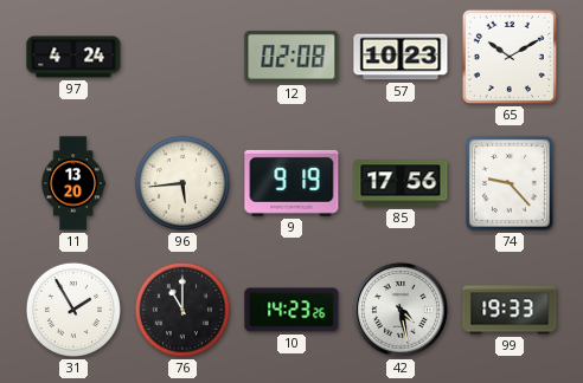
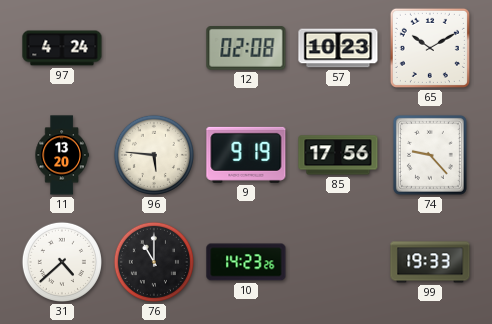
96: 5:44 -> 5:46 (154, 155)
31: 1:55 -> 4:38 (62, 262)
42: 4:28 -> none (401, 310)
